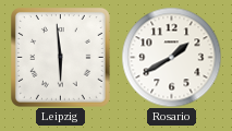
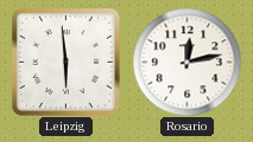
Rosario: 1:40 -> 12:13 (186, 62)
